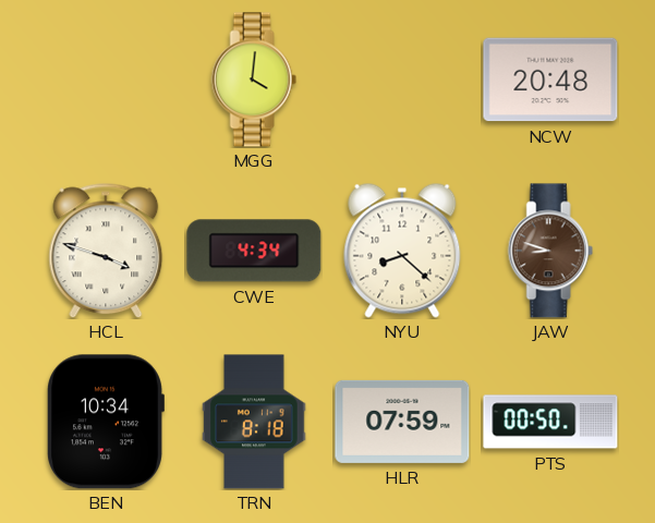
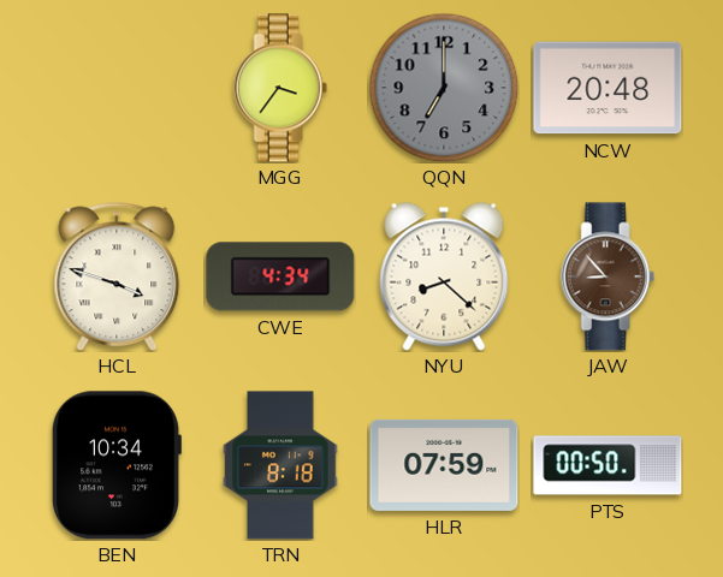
MGG: 4:01 -> 3:36 (280, 88)
QQN: none -> 7:00 (444, 88)
JAW: 8:48 -> 8:53 (608, 276)
